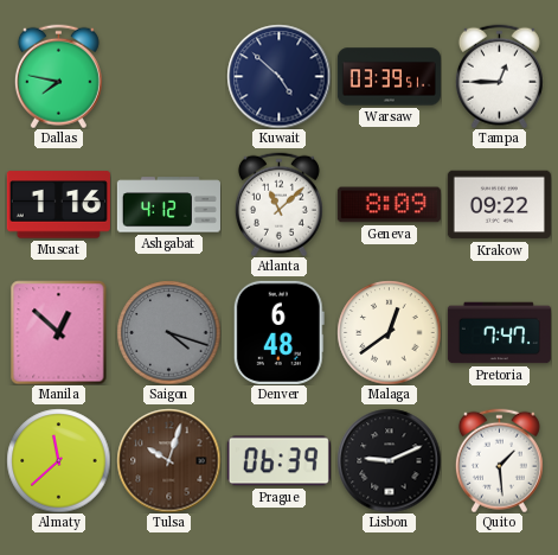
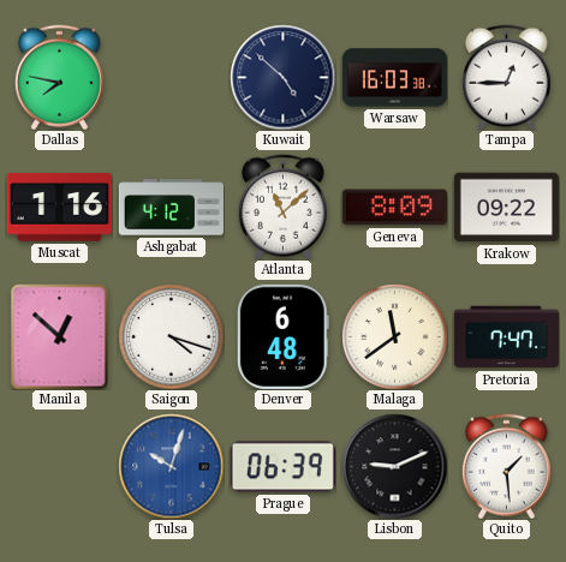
Warsaw: 03:39 -> 16:03 (394, 78)
Saigon dial: grey -> white (171, 336)
Malaga: 12:39 -> 11:39 (394, 336)
Almaty: 11:38 -> none (58, 460)
Tulsa dial: brown -> blue (171, 466)
